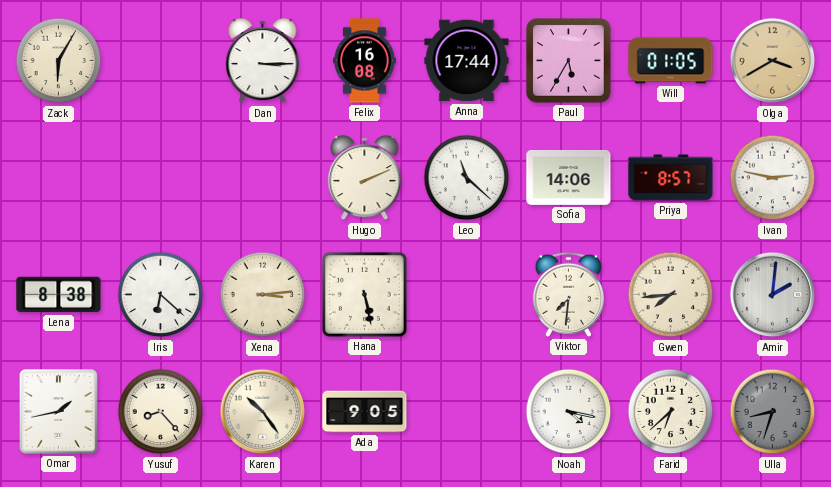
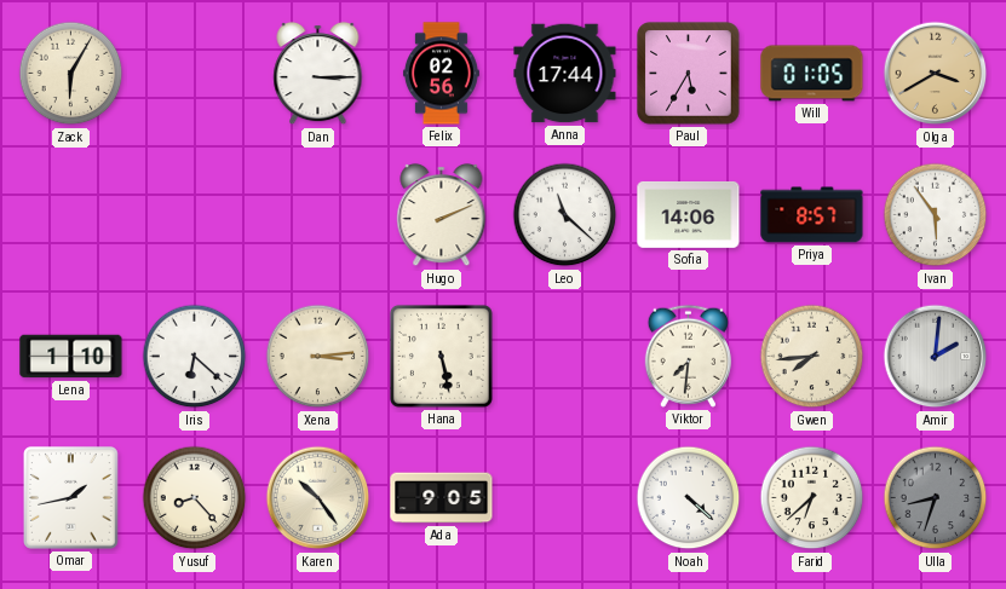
Felix: 16:08 -> 02:56 (441, 74)
Ivan: 2:47 -> 5:54 (936, 215)
Lena: 8:38 -> 1:10 (71, 357)
Noah: 4:17 -> 4:22 (689, 498)
